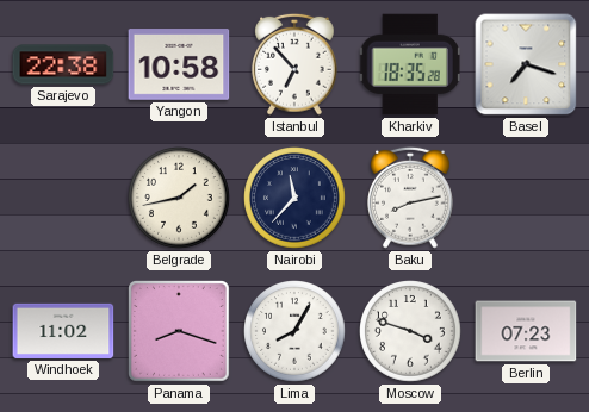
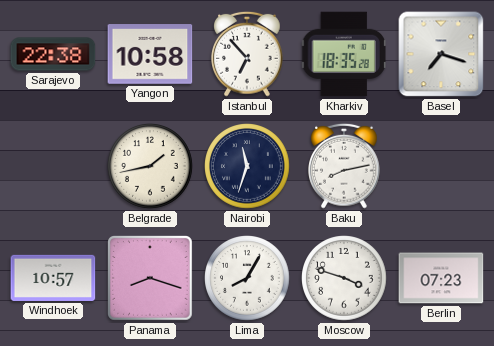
Nairobi: 11:37 -> 11:33 (248, 167)
Windhoek: 11:02 -> 10:57 (53, 278)
